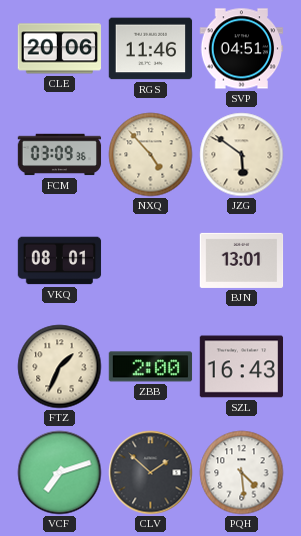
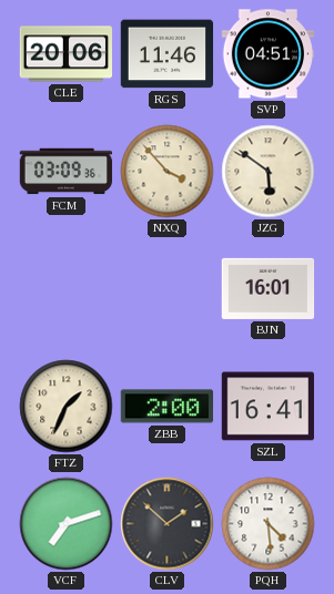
NXQ: 4:53 -> 3:53 (168, 172)
VKQ: 08:01 -> none (60, 261)
BJN: 13:01 -> 16:01 (269, 288)
SZL: 16:43 -> 16:41 (267, 407)
